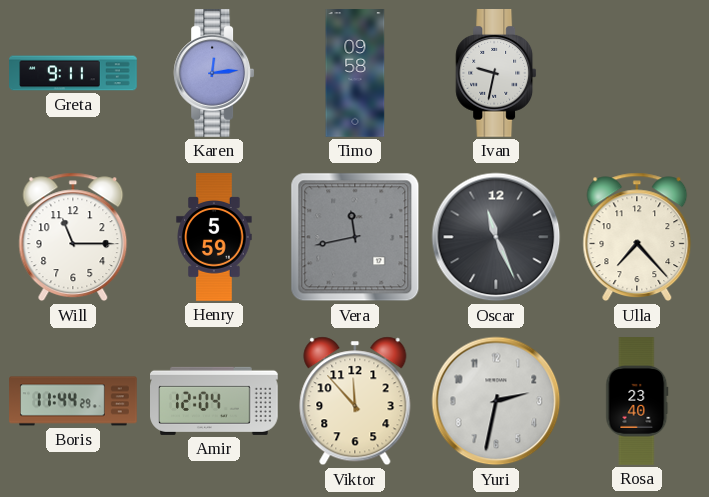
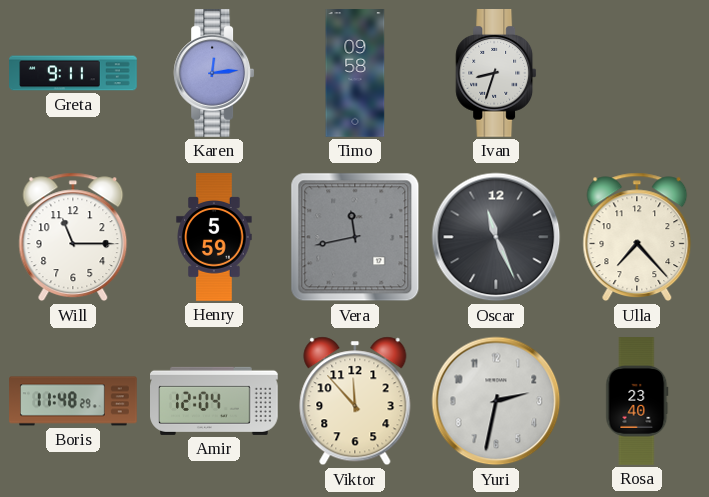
Ivan: 9:32 -> 8:33 (496, 74)
Boris: 11:44 -> 11:48 (73, 401)
